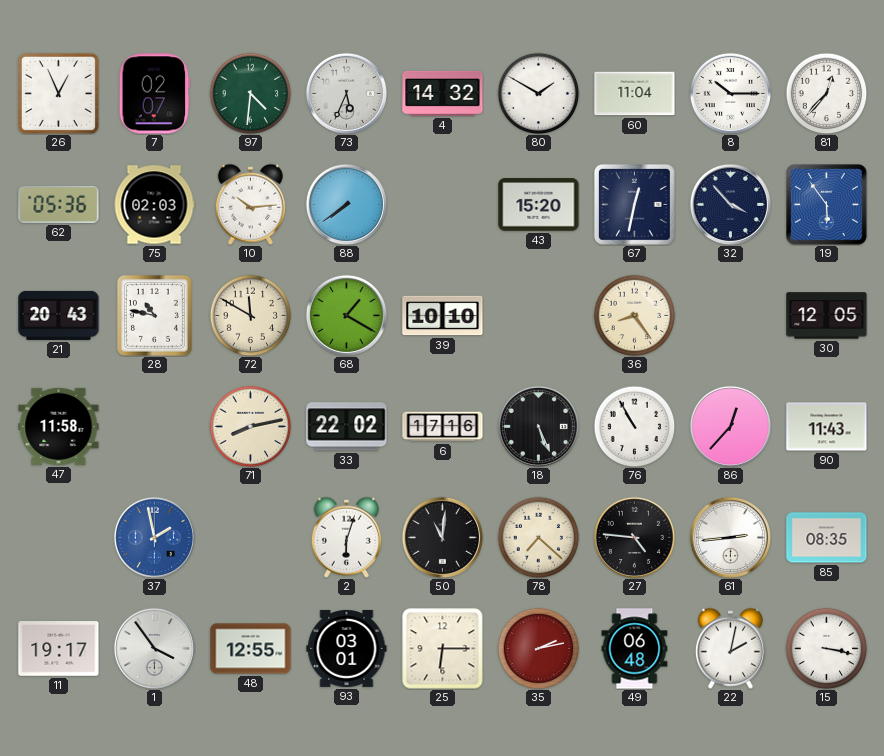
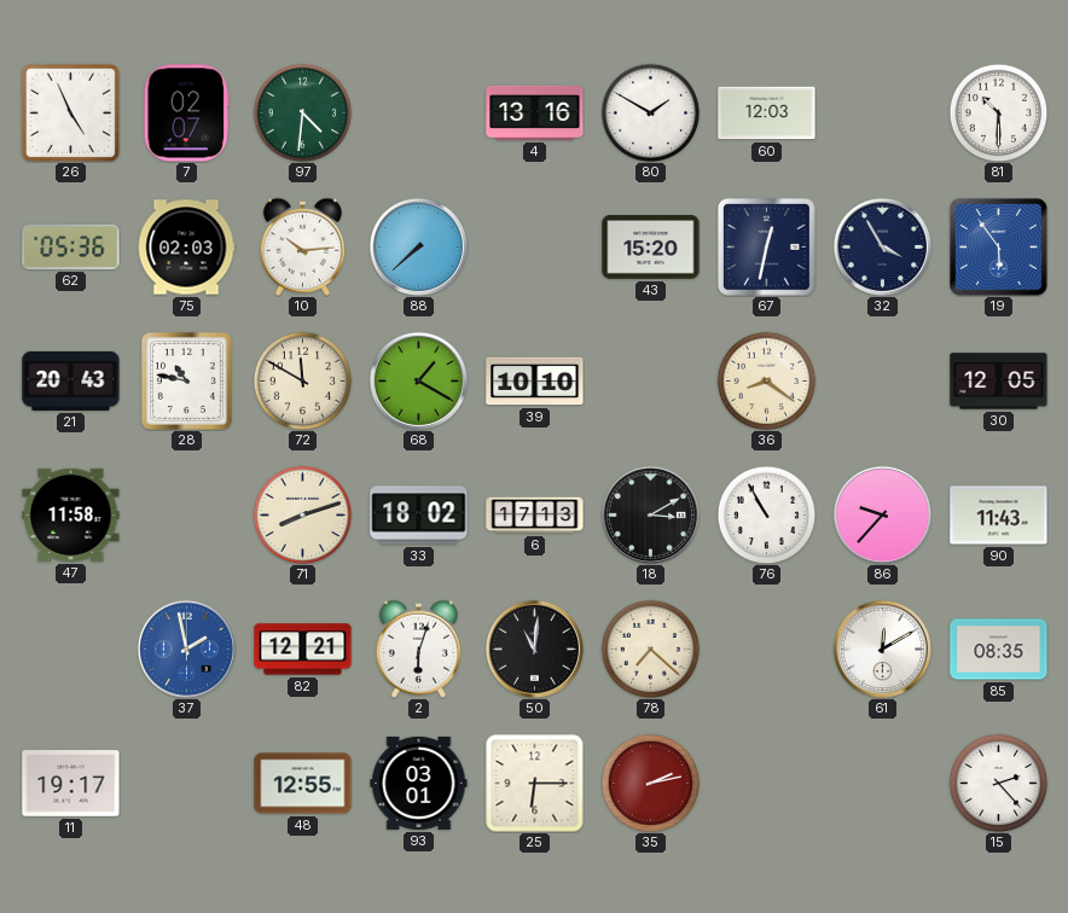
26: 12:56 -> 4:56 (70, 112)
73: 5:34 -> none (346, 93)
4: 14:32 -> 13:16 (535, 112)
60: 11:04 -> 12:03 (767, 114)
8: 10:15 -> none (730, 93)
81: 12:37 -> 10:30 (998, 112)
88: 7:39 -> 7:38 (418, 246)
32: 3:53 -> 3:55 (882, 246)
36: 8:24 -> 8:21 (766, 380)
71: 8:13 -> 8:12 (302, 514)
33: 22:02 -> 18:02 (419, 516)
6: 17:16 -> 17:13 (535, 516)
18: 5:26 -> 3:10 (650, 514)
86: 12:37 -> 9:37 (882, 514)
82: none -> 12:21 (303, 650)
27: 4:46 -> none (634, 537)
61: 2:44 -> 12:10 (882, 649)
1: 3:54 -> none (154, 648)
49: 06:48 -> none (635, 649)
22: 2:02 -> none (730, 648)
15: 3:17 -> 2:23 (998, 783)
